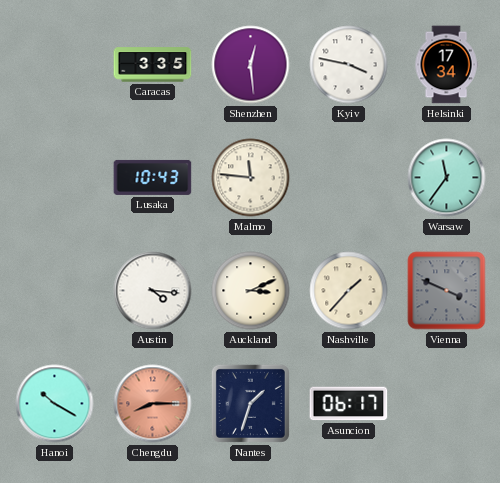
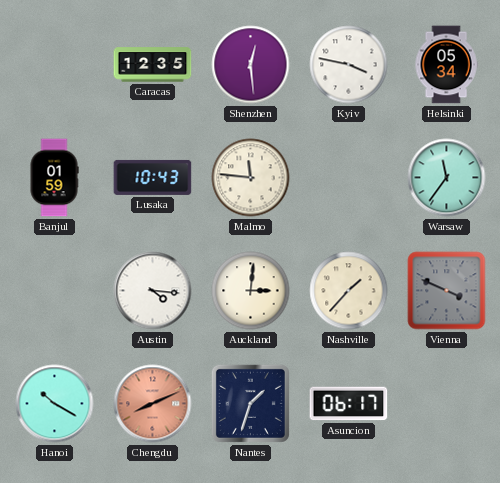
Caracas: 3:35 -> 12:35 (153, 65)
Helsinki: 17:34 -> 05:34 (446, 65)
Banjul: none -> 01:59 (54, 178)
Auckland: 3:11 -> 3:01 (251, 291)
Chengdu: 8:15 -> 8:11 (153, 404)
